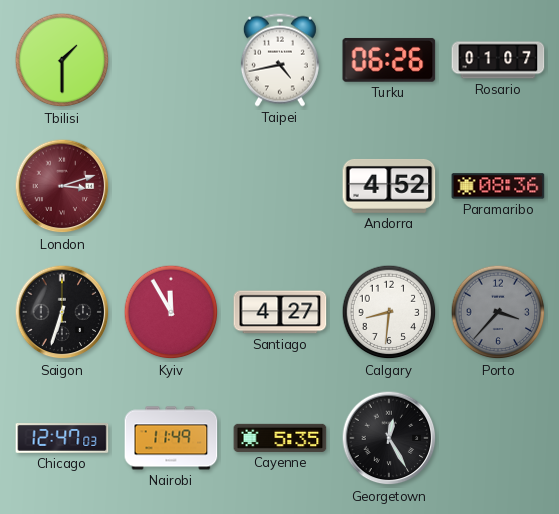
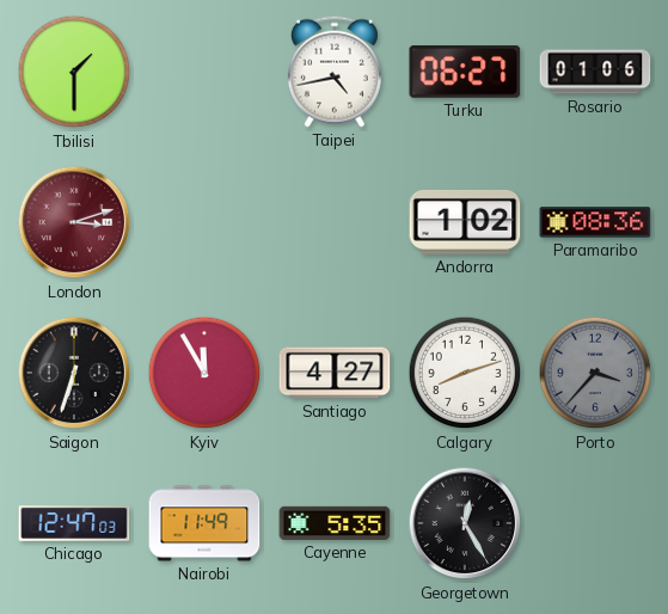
Turku: 06:26 -> 06:27 (465, 72)
Rosario: 01:07 -> 01:06 (595, 72)
Andorra: 4:52 -> 1:02 (465, 222)
Calgary: 8:31 -> 8:12 (465, 373)
